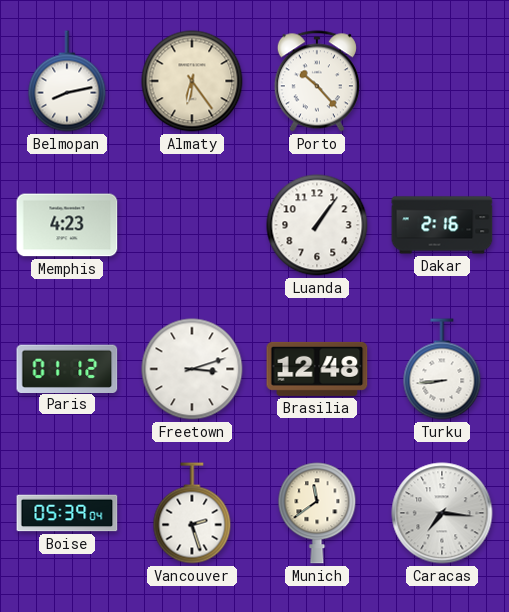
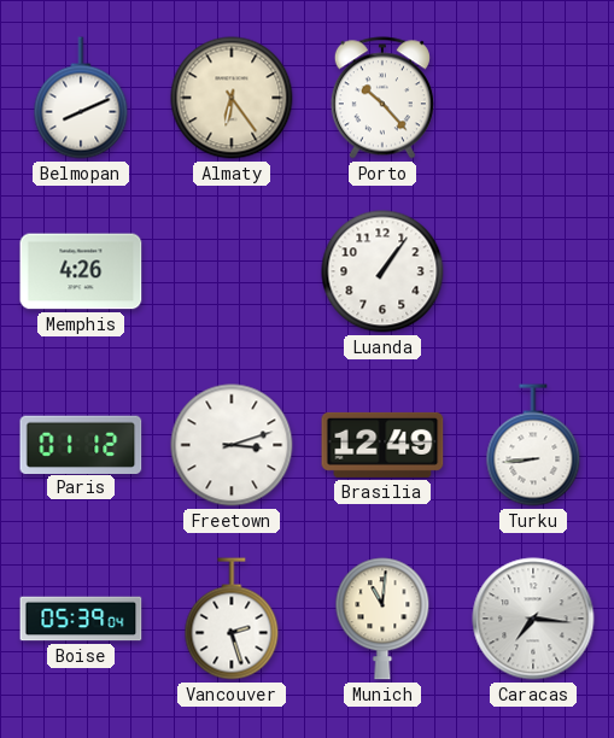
Belmopan: 8:13 -> 8:11 (81, 98)
Memphis: 4:23 -> 4:26 (81, 271)
Dakar: 2:16 -> none (442, 225)
Brasilia: 12:48 -> 12:49 (382, 445)
Munich: 11:39 -> 11:01 (382, 619)
